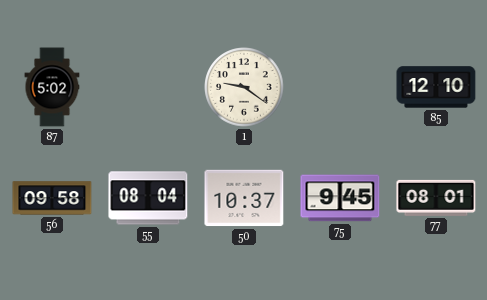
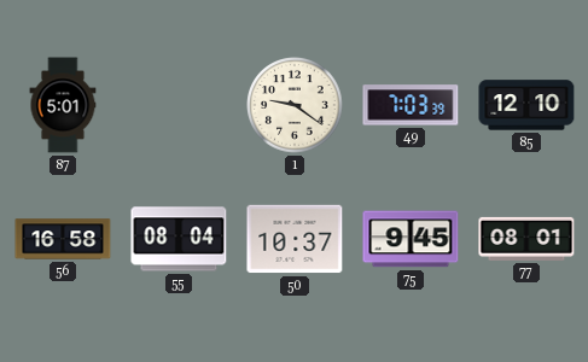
87: 5:02 -> 5:01 (63, 105)
49: none -> 7:03 (411, 105)
56: 09:58 -> 16:58 (63, 239)
